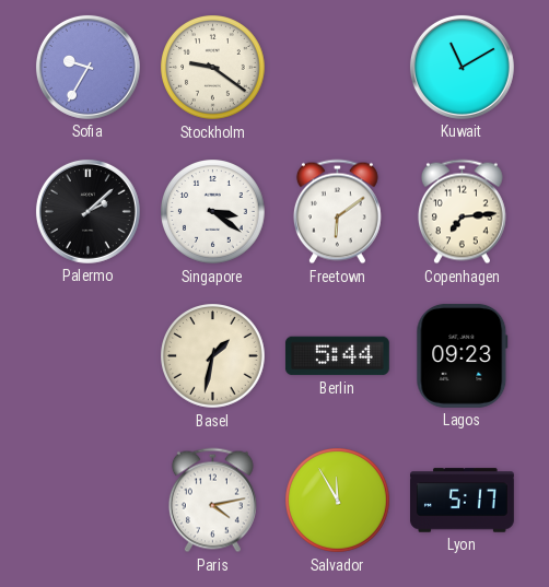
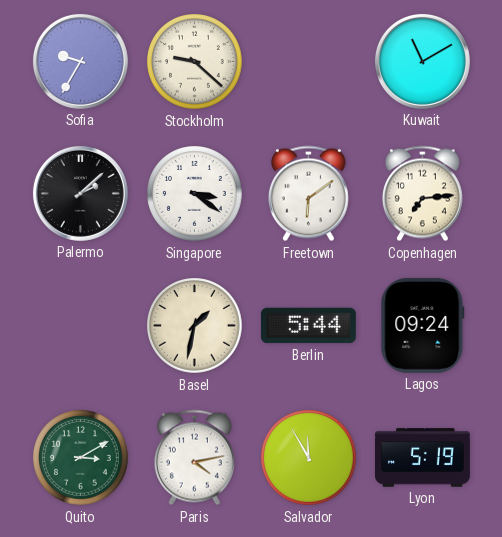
Stockholm: 9:21 -> 9:22 (195, 62)
Lagos: 09:23 -> 09:24 (423, 325)
Quito: none -> 3:10 (81, 458)
Lyon: 5:17 -> 5:19 (423, 458)
